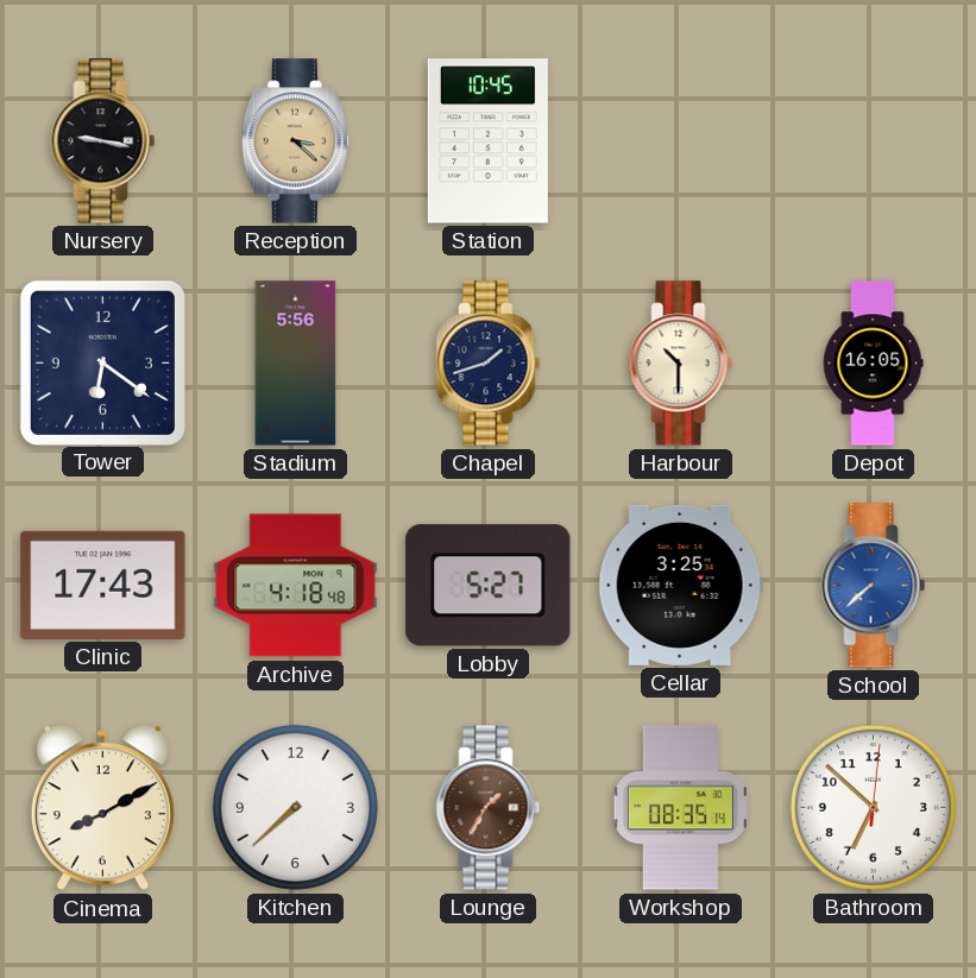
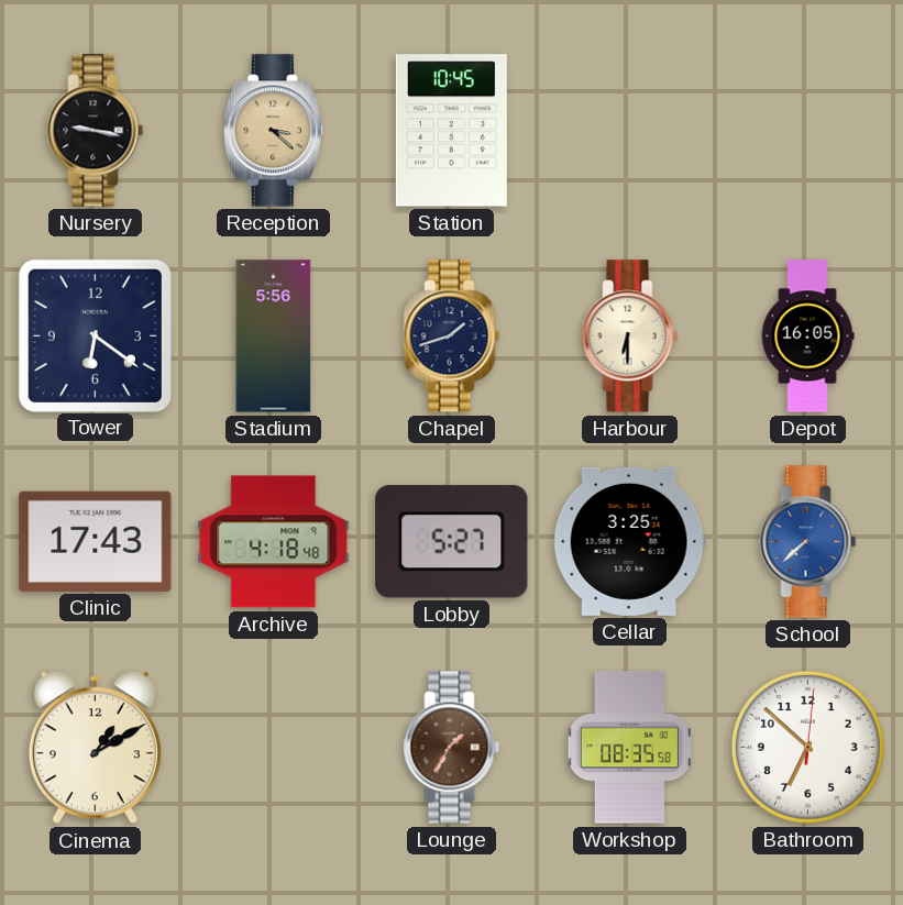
Harbour: 10:30 -> 6:30 (630, 336)
Cinema: 8:10 -> 1:10 (95, 748)
Kitchen: 7:38 -> none (295, 807)
Workshop: 08:35:14 -> 08:35:58 (629, 748)
